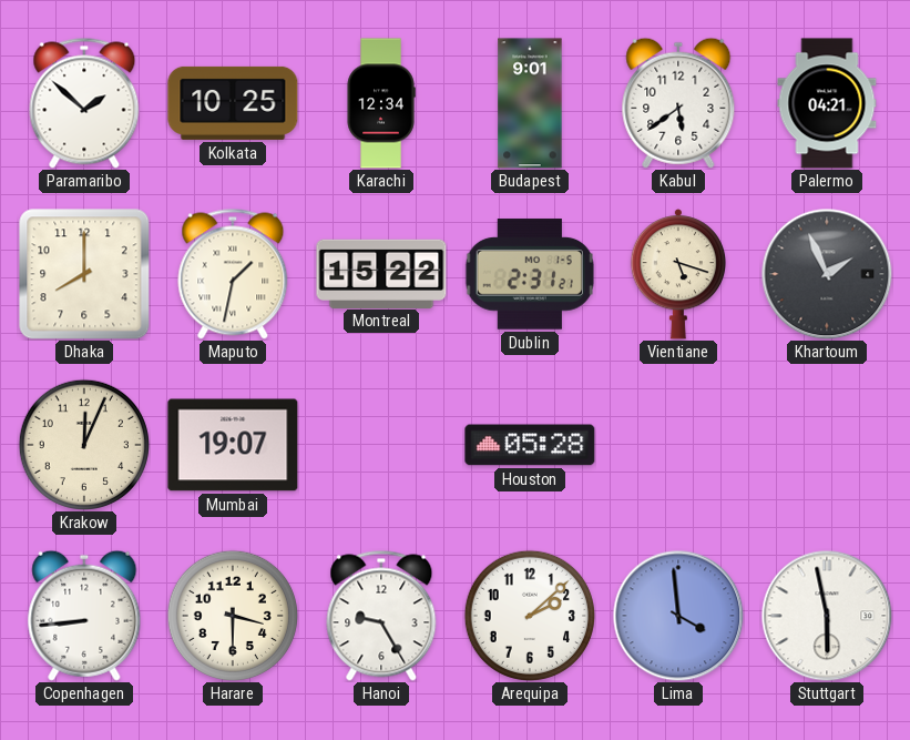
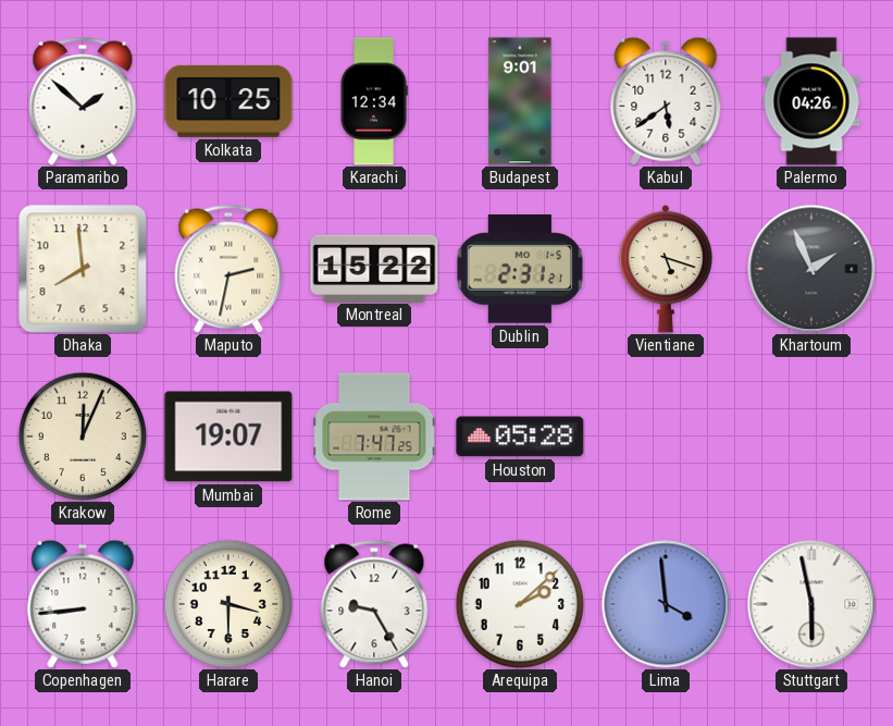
Palermo: 04:21 -> 04:26 (811, 101)
Dhaka: 8:00 -> 7:59 (83, 269)
Maputo: 1:32 -> 2:32 (228, 269)
Rome: none -> 7:47 (374, 436)
